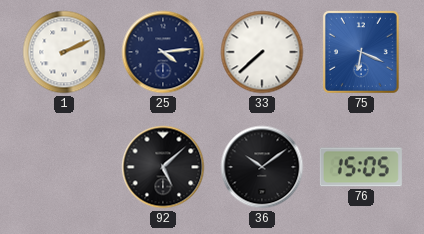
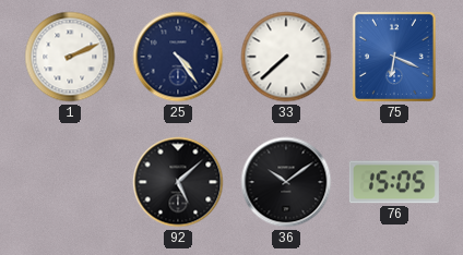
25: 4:14 -> 4:24 (178, 57)
